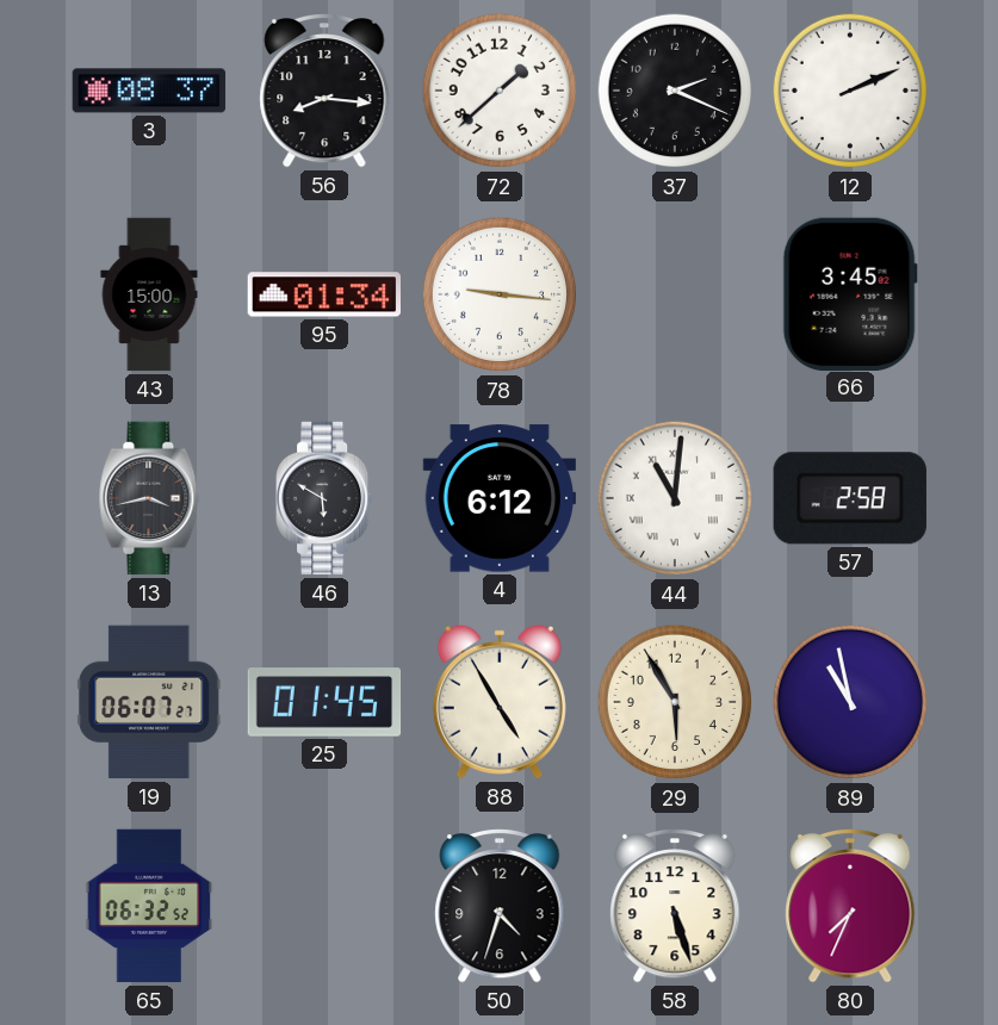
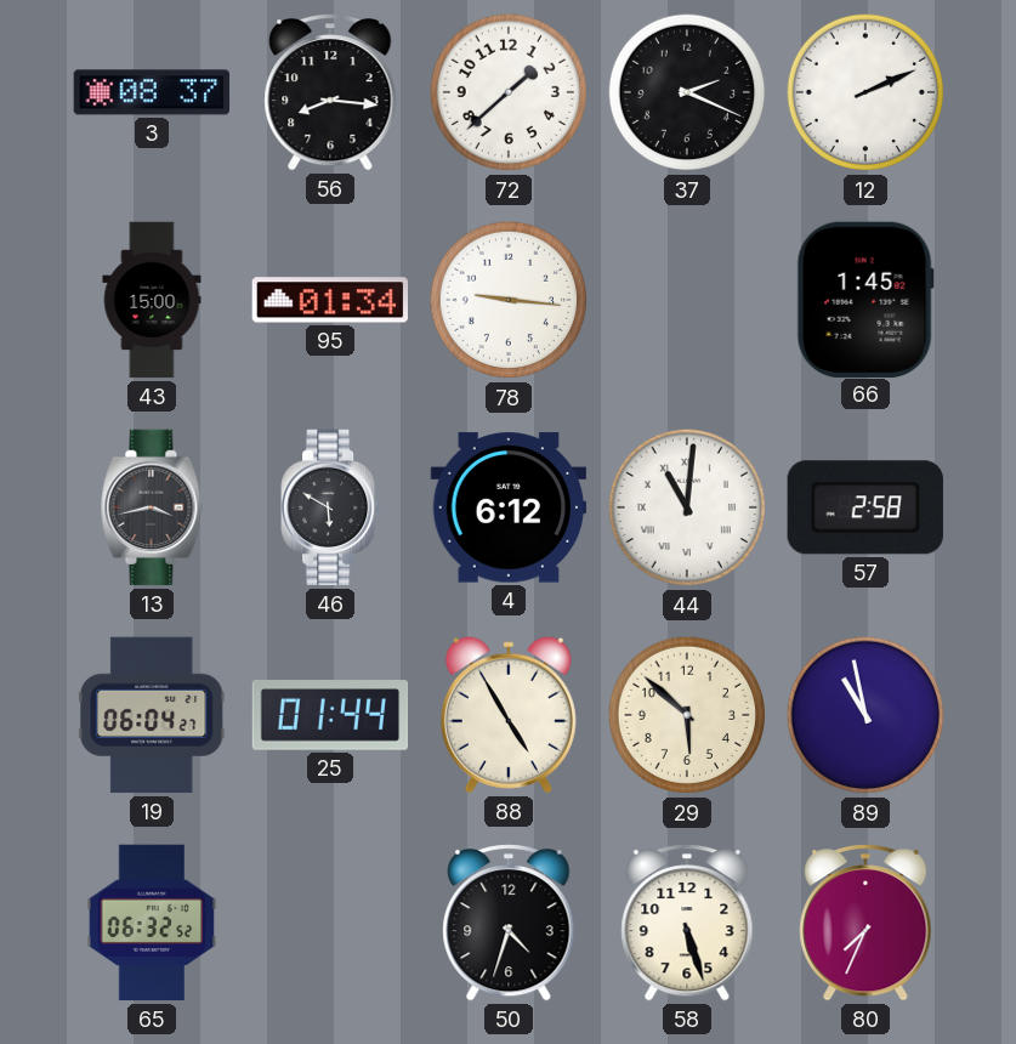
66: 3:45 -> 1:45 (865, 299)
19: 06:07 -> 06:04 (152, 715)
25: 01:45 -> 01:44 (330, 715)
29: 5:55 -> 5:52 (687, 715)
